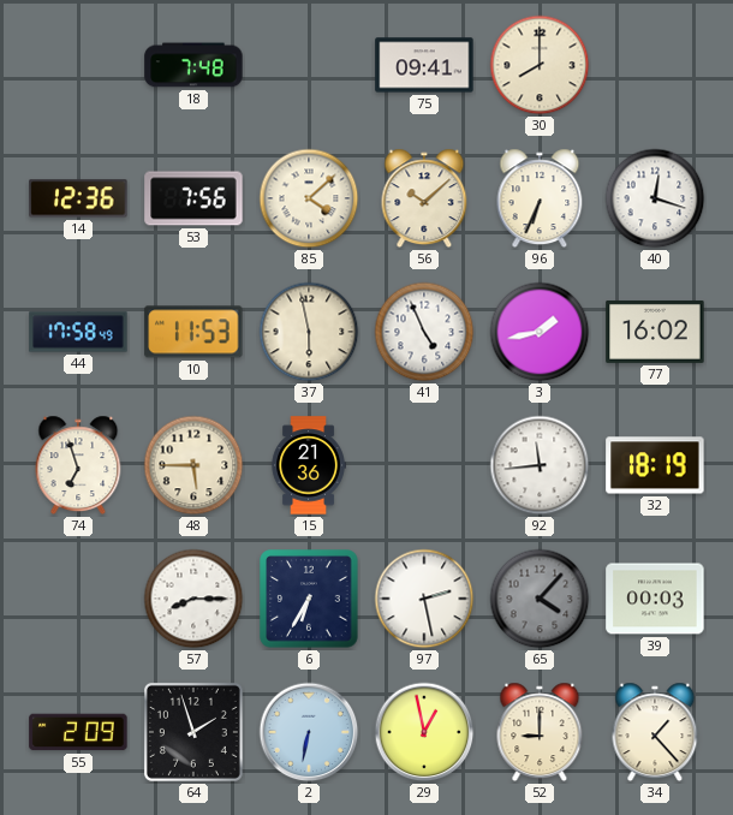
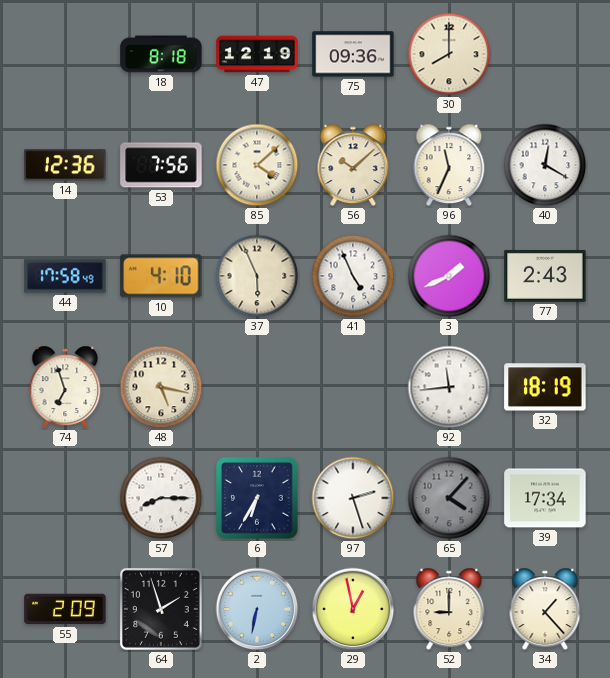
18: 7:48 -> 8:18 (161, 54)
47: none -> 12:19 (257, 54)
75: 09:41 -> 09:36 (353, 54)
96: 6:34 -> 11:34 (449, 165)
40: 12:18 -> 12:20 (545, 165)
10: 11:53 -> 4:10 (161, 276)
37: 5:58 -> 5:56 (257, 276)
3: 1:43 -> 1:41 (449, 276)
77: 16:02 -> 2:43 (545, 276)
48: 5:45 -> 5:17 (161, 387)
15: 21:36 -> none (309, 465)
97: 2:28 -> 2:27 (353, 498)
39: 00:03 -> 17:34 (545, 498)
